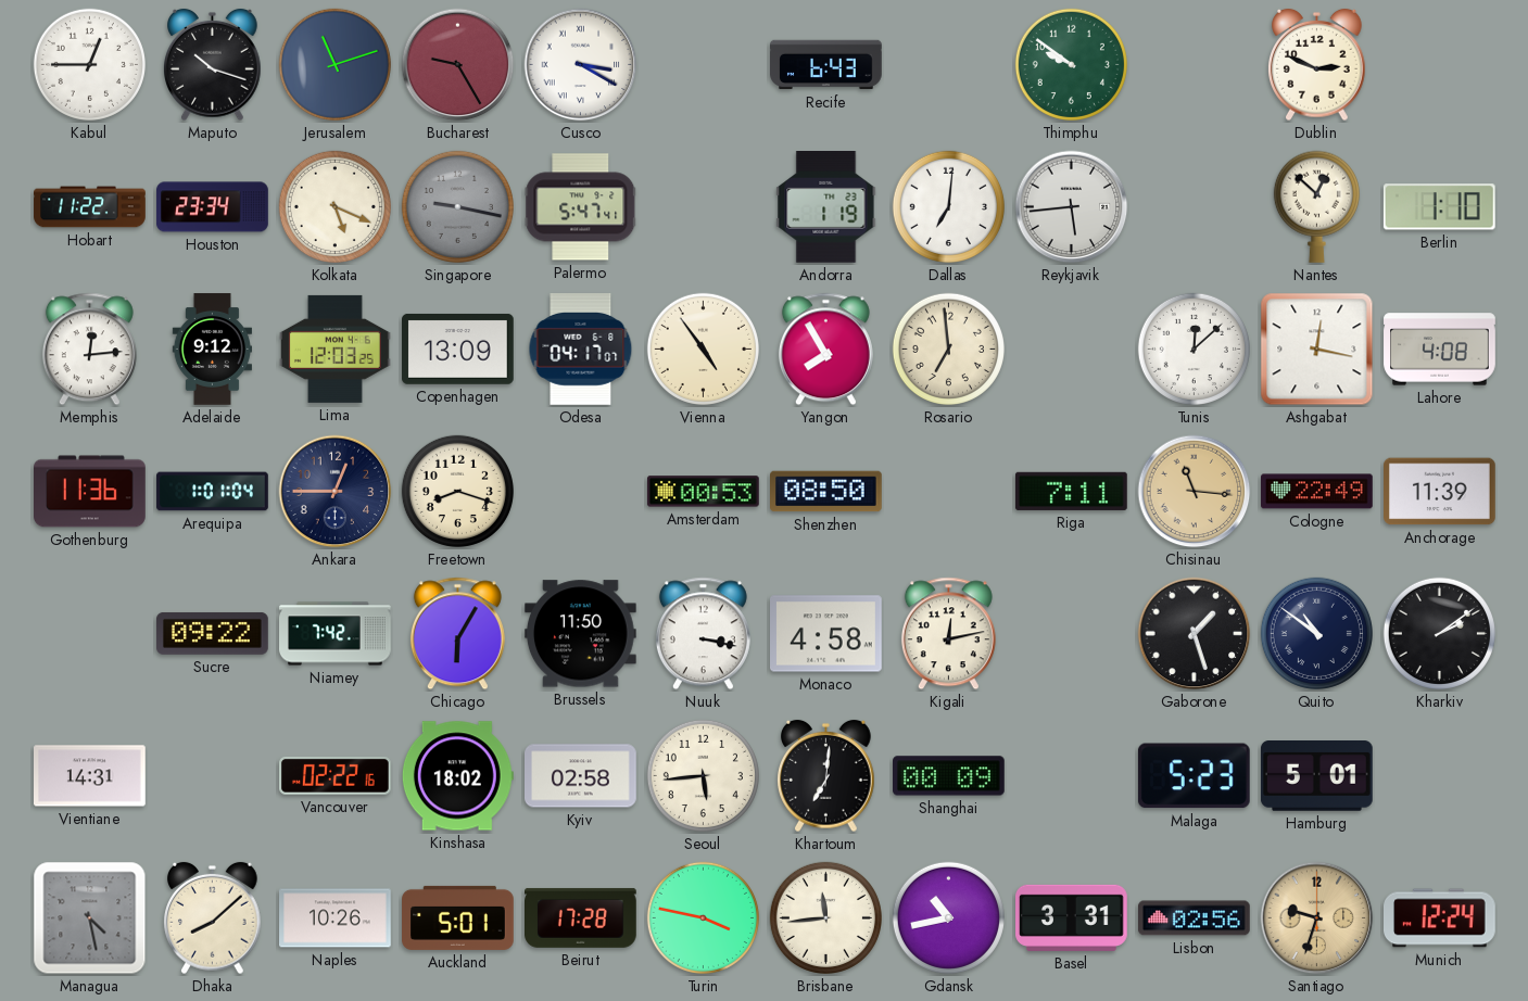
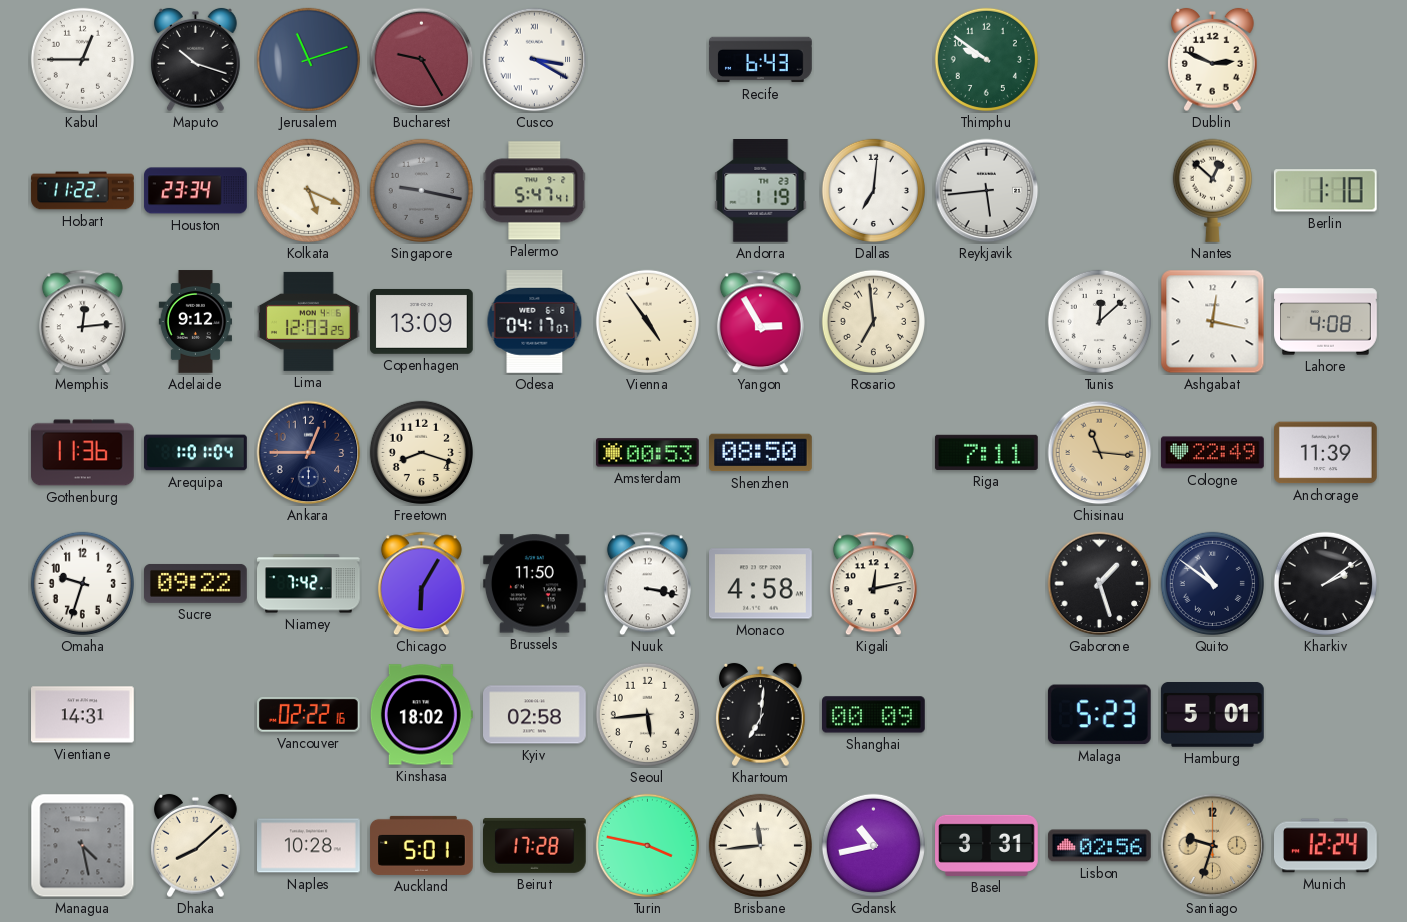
Yangon: 7:55 -> 2:55 (760, 322)
Omaha: none -> 9:33 (82, 583)
Naples: 10:26 -> 10:28 (309, 846)
